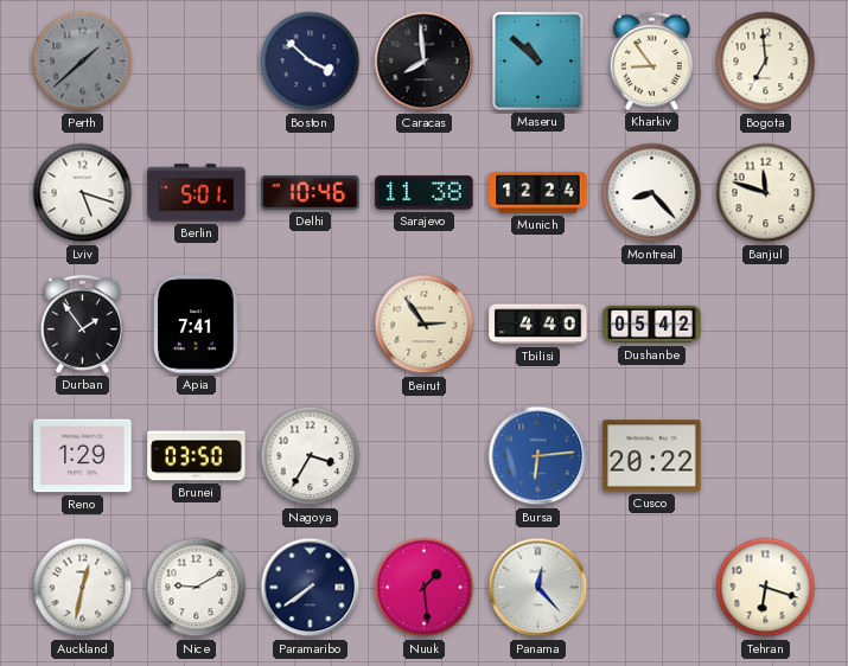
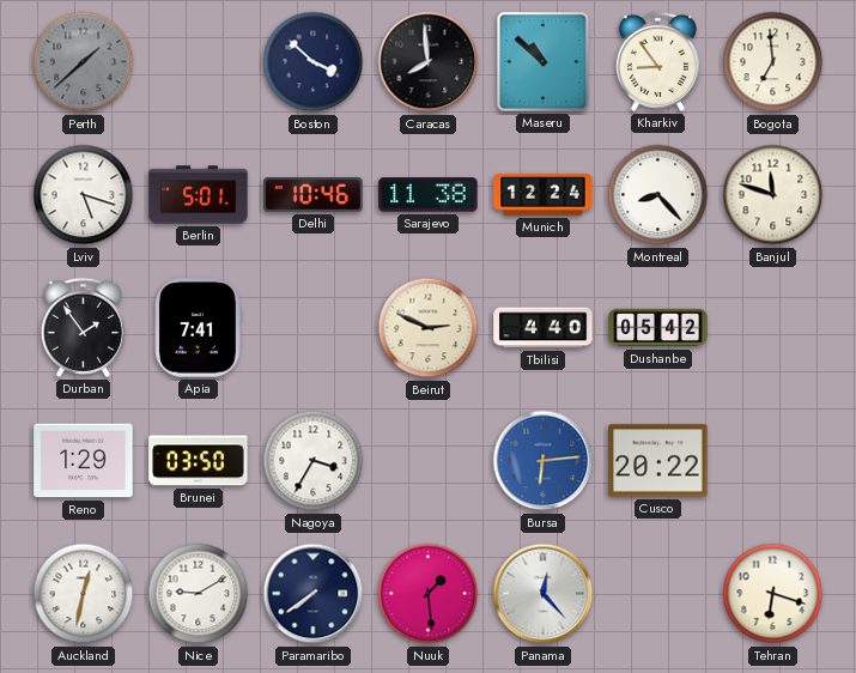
Beirut: 2:54 -> 2:49 (429, 328)
